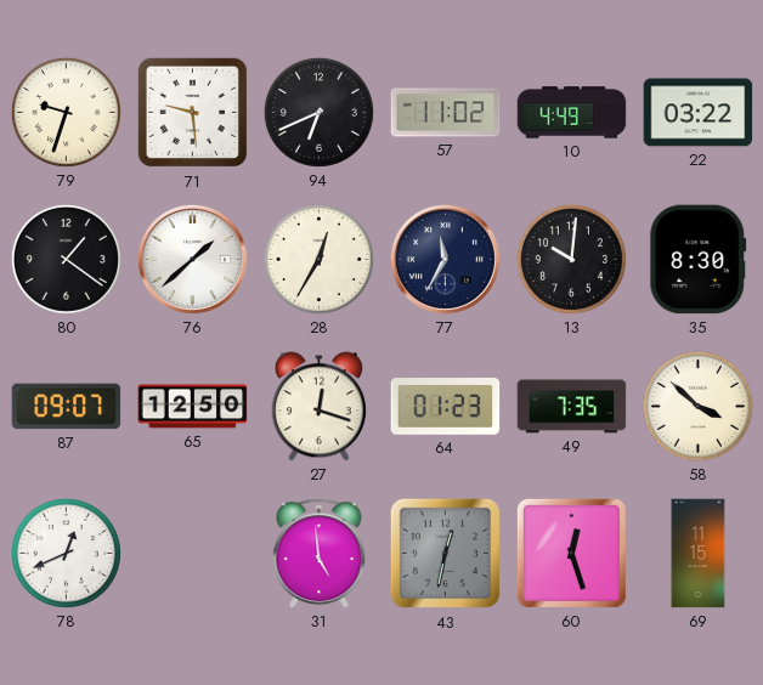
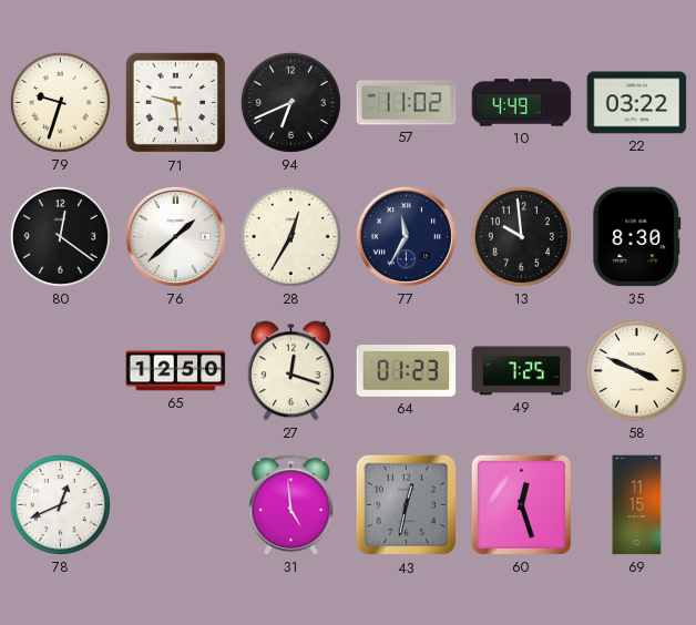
80: 1:21 -> 12:21 (60, 236)
13: 10:01 -> 9:59 (521, 236)
87: 09:07 -> none (67, 407)
49: 7:35 -> 7:25 (522, 371)
58: 3:52 -> 3:49 (636, 370)
